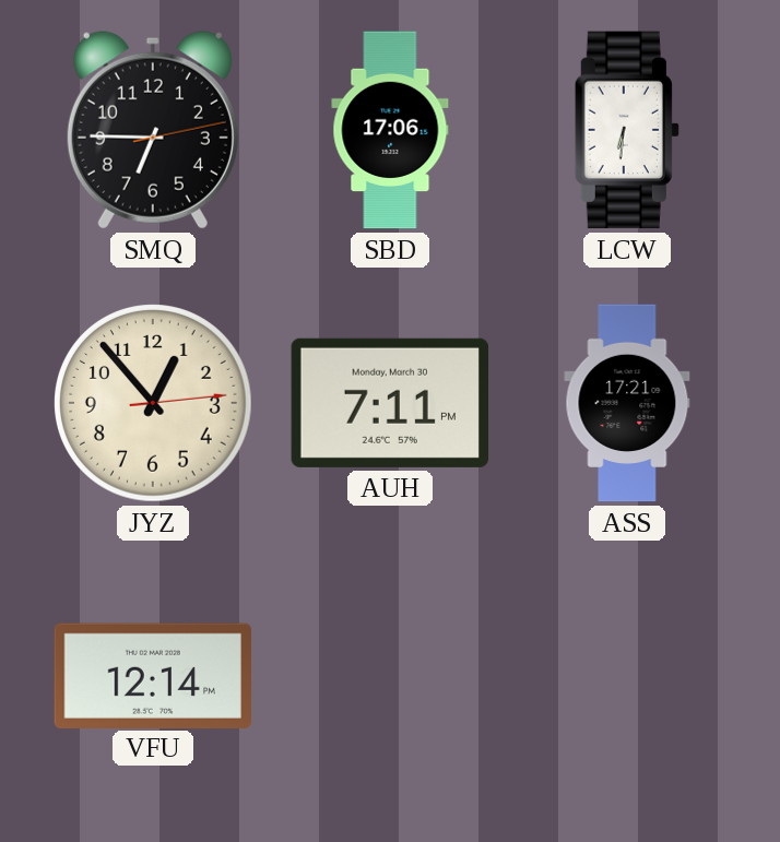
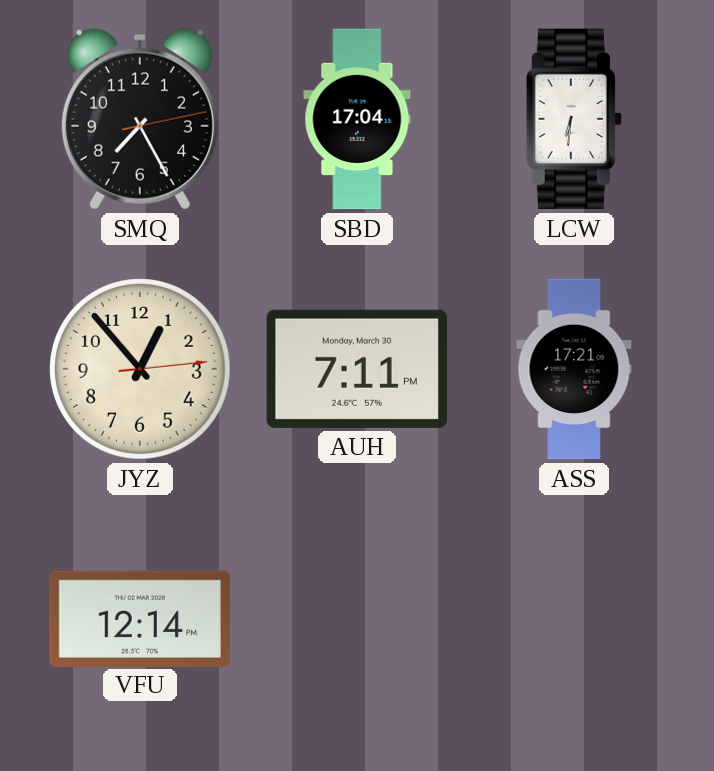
SMQ: 6:45 -> 7:25 (140, 119)
SBD: 17:06 -> 17:04 (357, 119)
